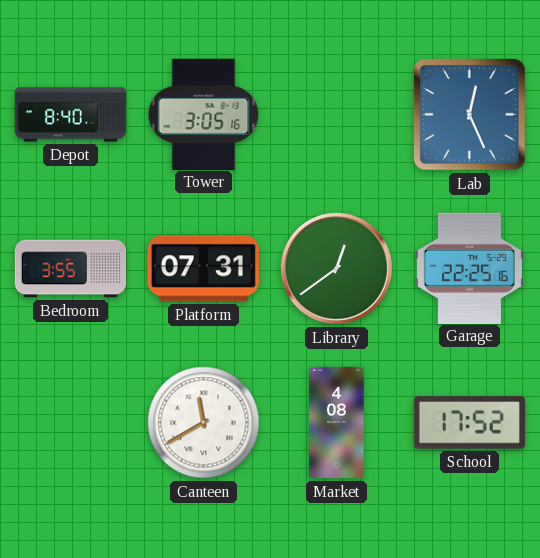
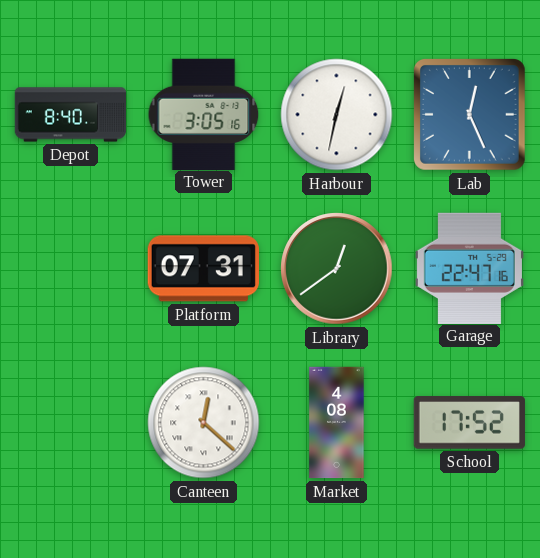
Harbour: none -> 12:32 (337, 115)
Bedroom: 3:55 -> none (71, 269)
Garage: 22:25 -> 22:47 (469, 268)
Canteen: 11:40 -> 12:22 (204, 423)
